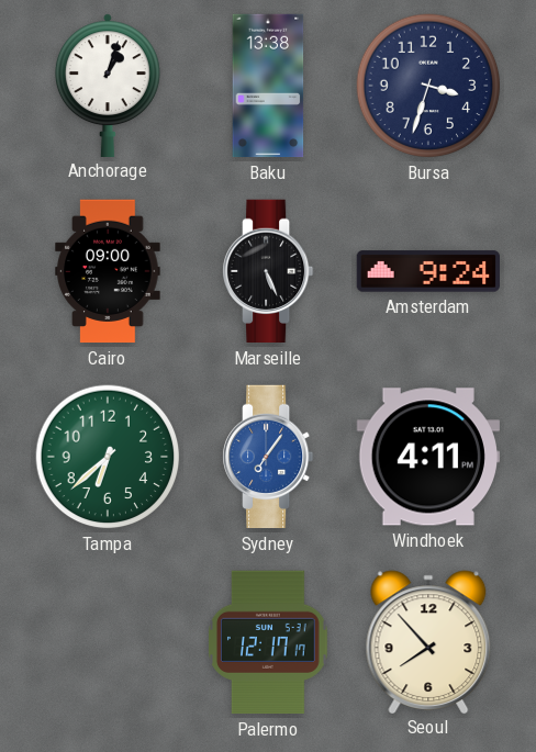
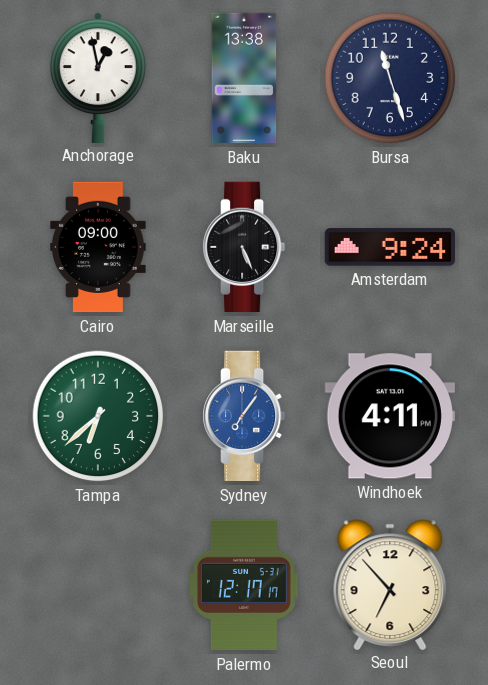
Anchorage: 1:03 -> 12:58 (98, 77)
Bursa: 3:33 -> 11:27 (390, 78)
Seoul: 7:53 -> 6:53 (390, 584)
